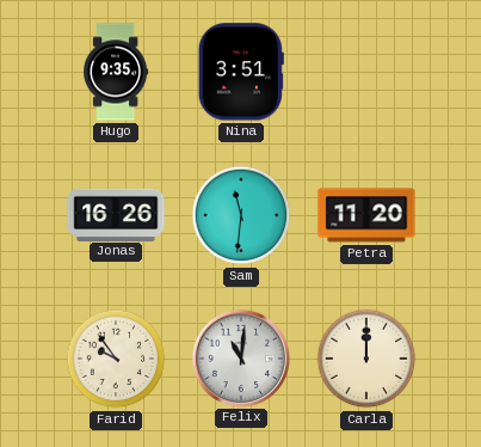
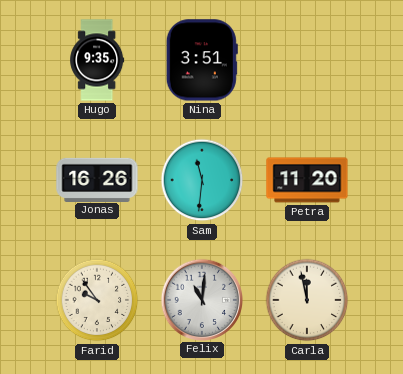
Carla: 12:00 -> 11:58 (307, 300)
